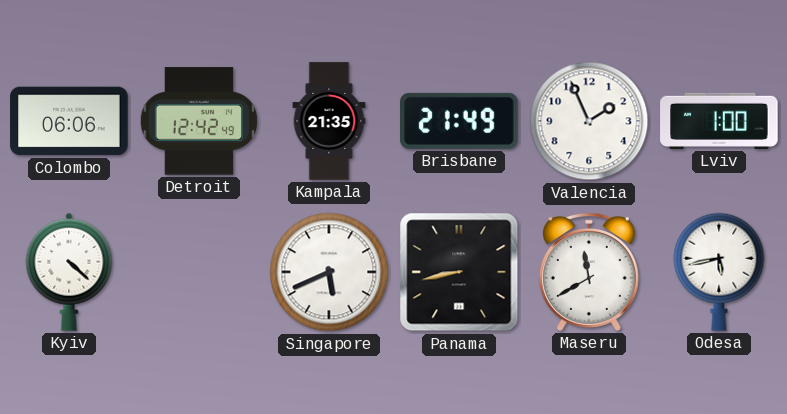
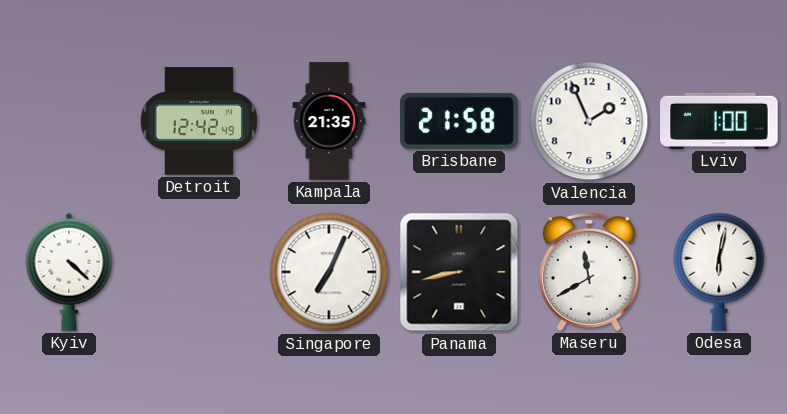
Colombo: 06:06 -> none (69, 121)
Brisbane: 21:49 -> 21:58 (459, 121)
Singapore: 5:41 -> 7:04 (329, 272)
Odesa: 5:43 -> 6:02 (719, 272)
